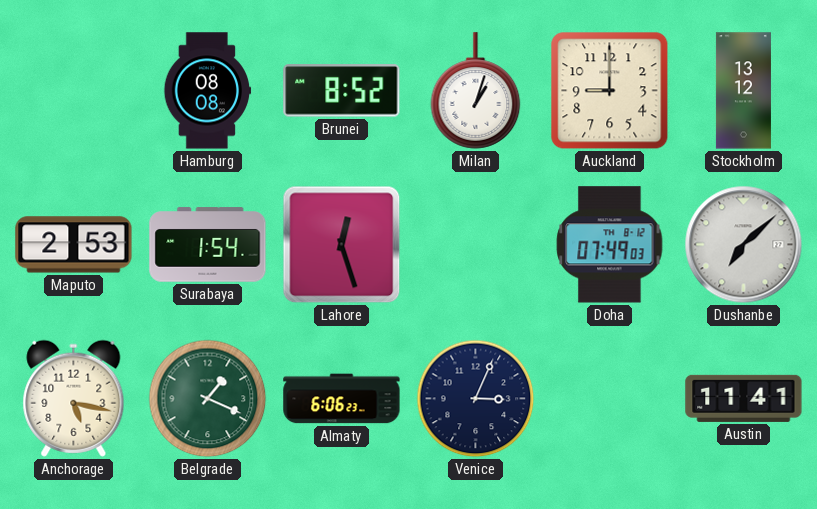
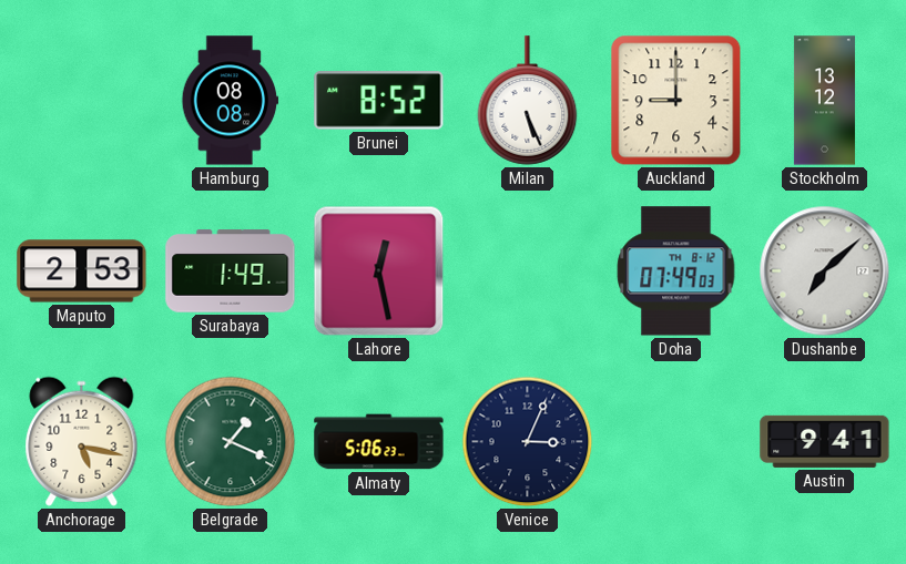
Milan: 1:03 -> 5:26 (528, 101)
Surabaya: 1:54 -> 1:49 (231, 271)
Lahore: 12:27 -> 12:28 (379, 271)
Almaty: 6:06 -> 5:06 (379, 442)
Austin: 11:41 -> 9:41 (825, 441)
